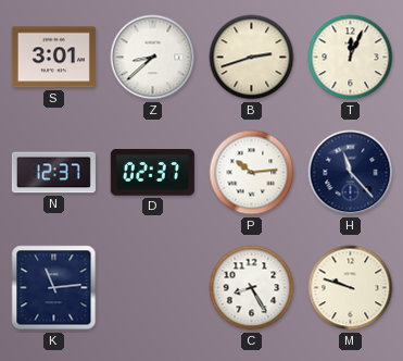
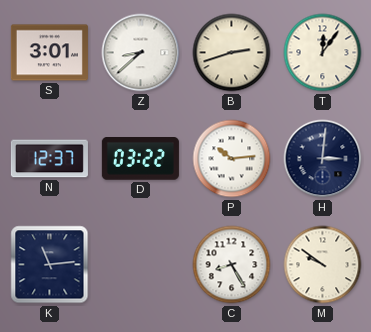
T: 12:04 -> 12:06 (323, 53)
D: 02:37 -> 03:22 (140, 159)
H: 11:23 -> 3:01 (323, 159)
M: 9:48 -> 9:51 (323, 265)
